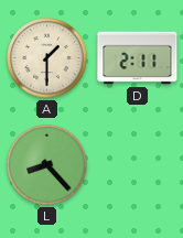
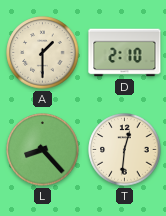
D: 2:11 -> 2:10 (125, 53)
T: none -> 12:31 (125, 150)
